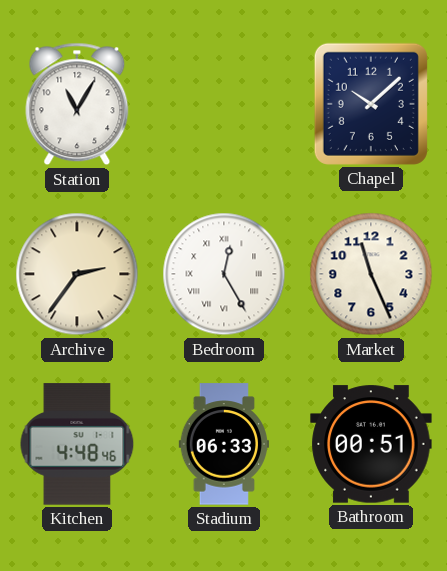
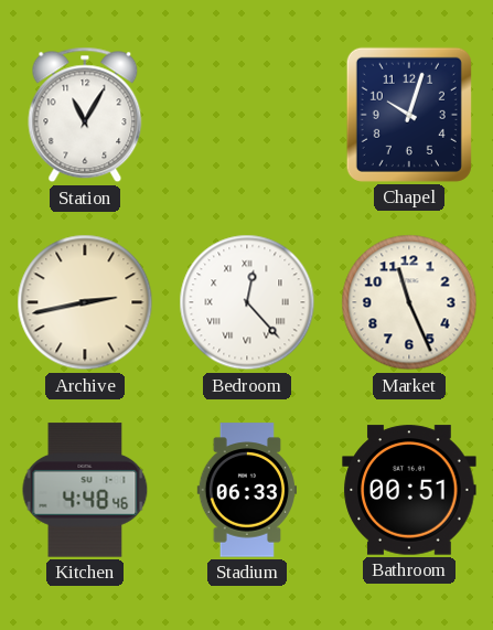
Chapel: 10:08 -> 10:03 (409, 115)
Archive: 2:36 -> 2:43 (85, 302)
Bedroom: 12:25 -> 12:23 (247, 302)
